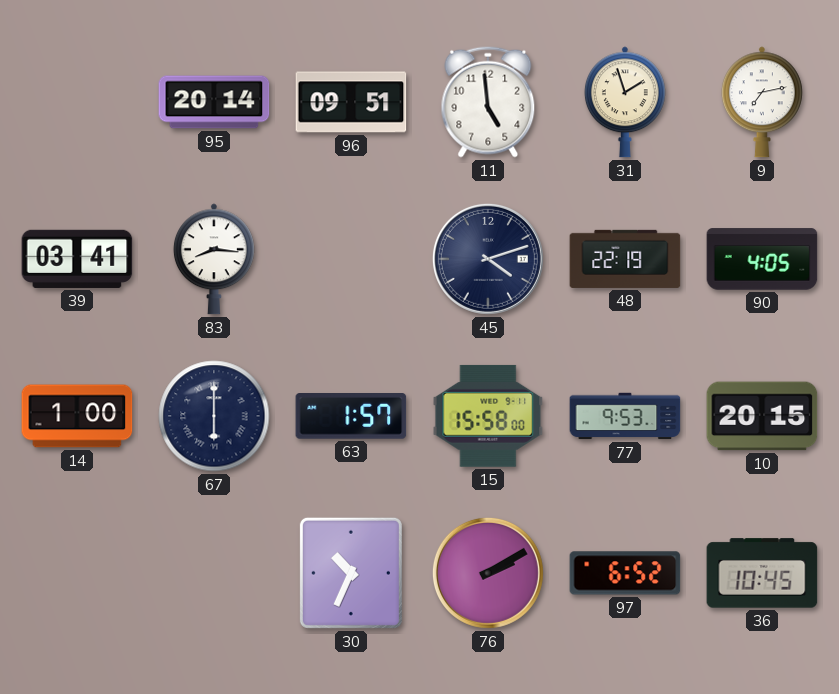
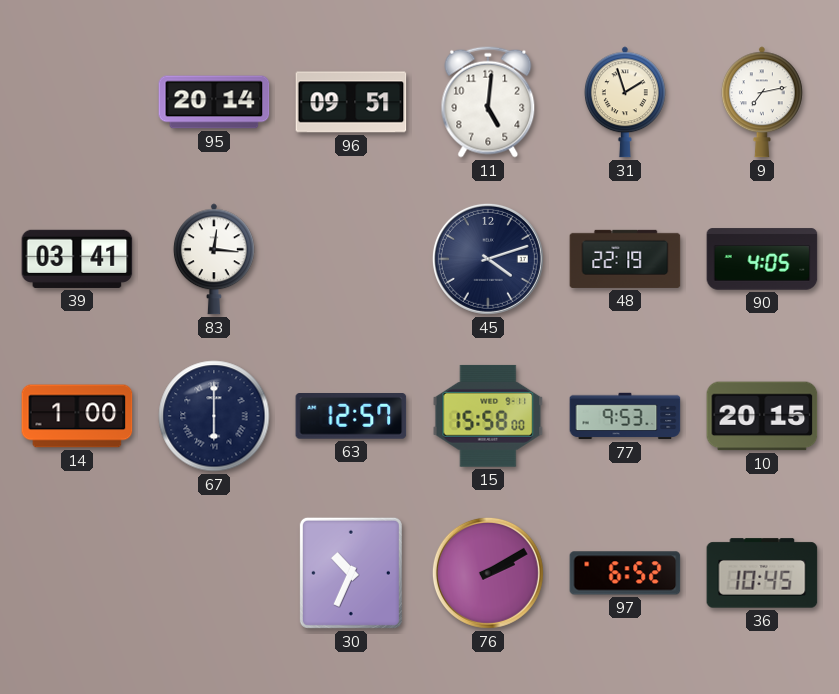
11: 4:59 -> 5:01 (488, 102)
83: 8:16 -> 12:16 (214, 259)
63: 1:57 -> 12:57 (351, 417)
